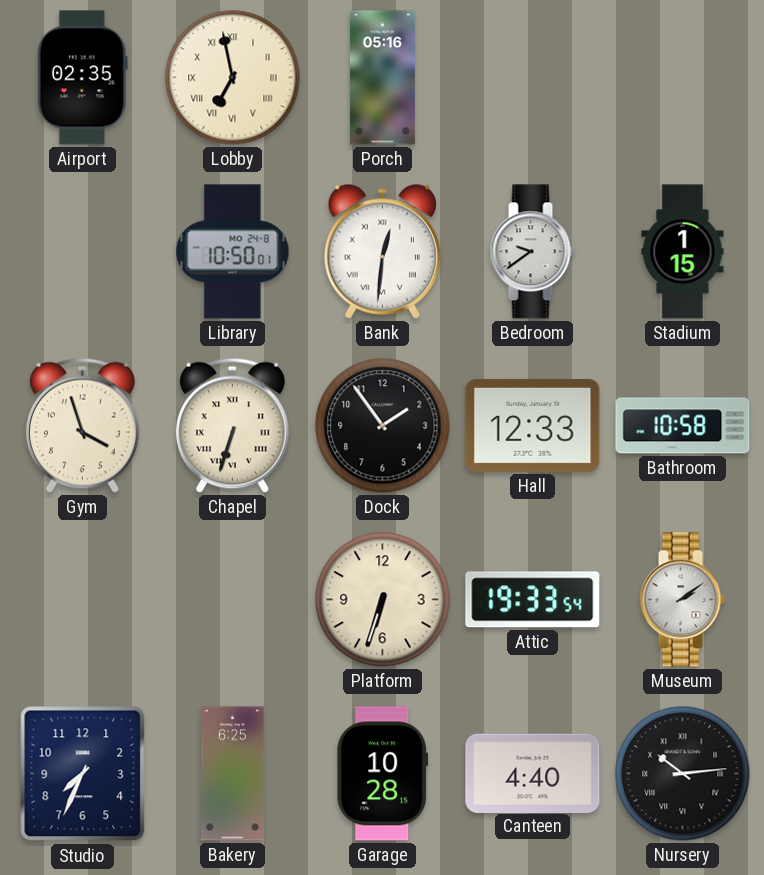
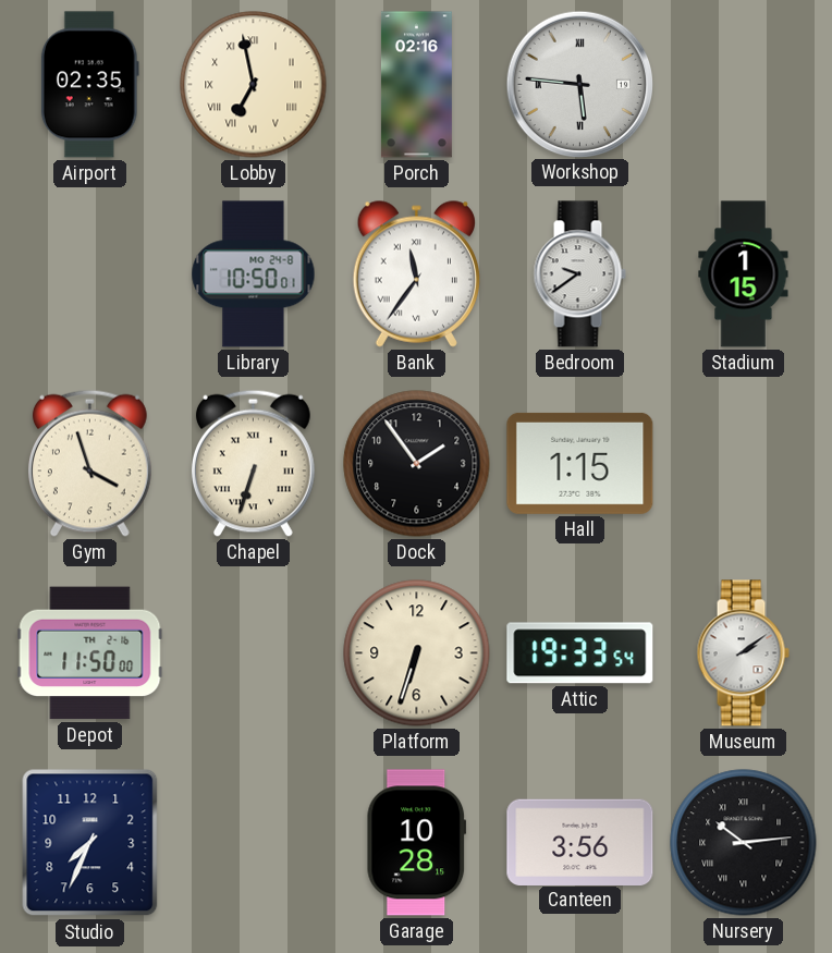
Porch: 05:16 -> 02:16 (416, 85)
Workshop: none -> 5:46 (579, 84)
Bank: 12:31 -> 11:36 (416, 273)
Hall: 12:33 -> 1:15 (580, 463)
Bathroom: 10:58 -> none (683, 426)
Depot: none -> 11:50 (90, 653)
Bakery: 6:25 -> none (232, 774)
Canteen: 4:40 -> 3:56 (580, 842)
